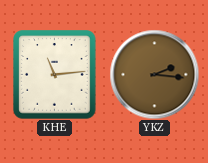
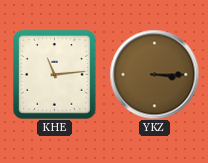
YKZ: 2:16 -> 3:15 (154, 74)
